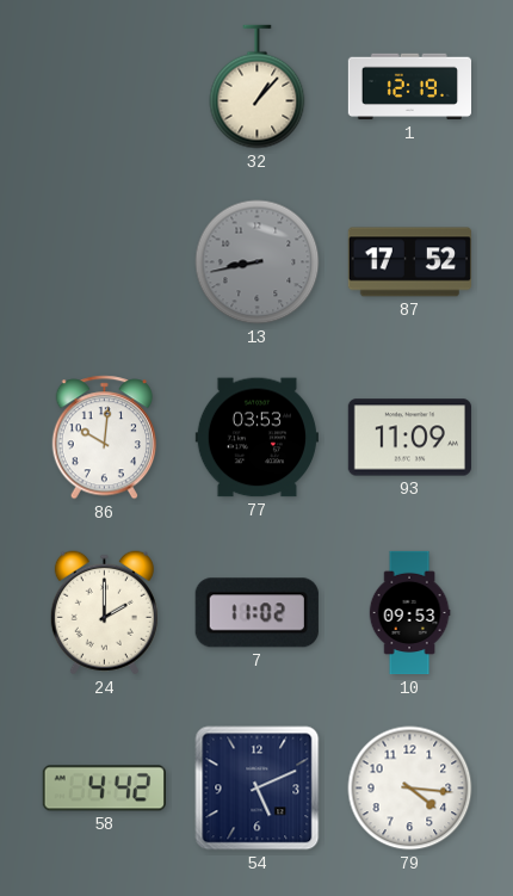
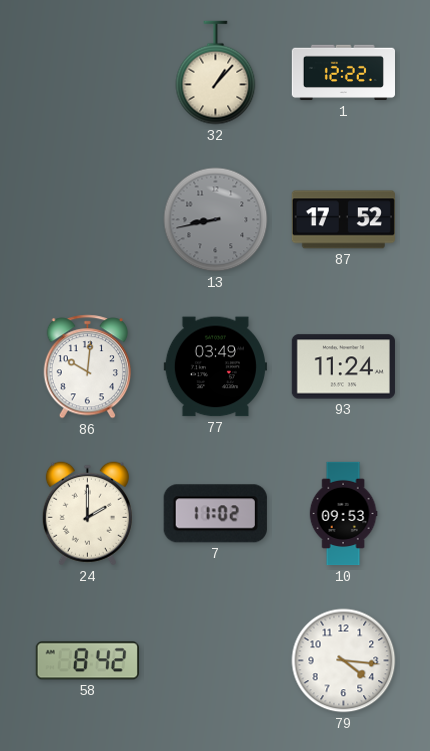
1: 12:19 -> 12:22 (343, 73)
77: 03:53 -> 03:49 (215, 367)
93: 11:09 -> 11:24 (343, 367)
58: 4:42 -> 8:42 (87, 661)
54: 5:11 -> none (258, 789)
